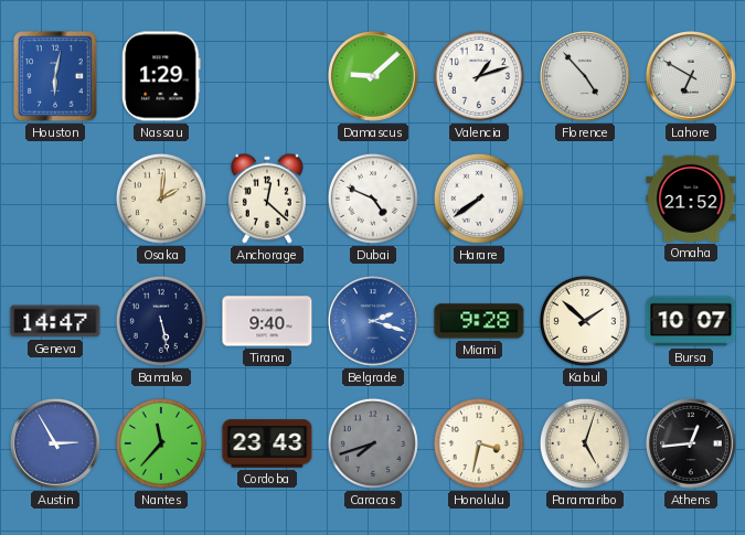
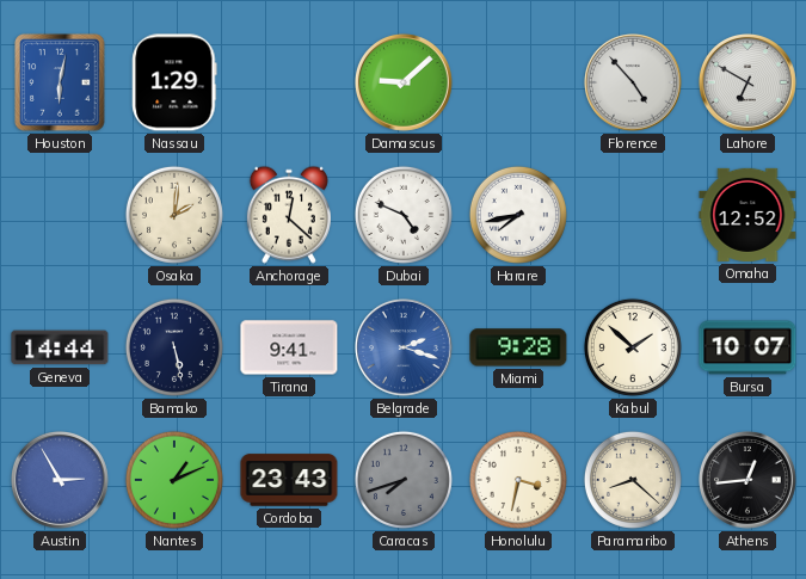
Valencia: 1:12 -> none (479, 76)
Harare: 7:39 -> 7:43 (518, 215)
Omaha: 21:52 -> 12:52 (747, 215)
Geneva: 14:47 -> 14:44 (60, 347)
Tirana: 9:40 -> 9:41 (289, 347)
Nantes: 11:37 -> 1:11 (174, 480)
Paramaribo: 5:03 -> 8:22 (633, 480)
